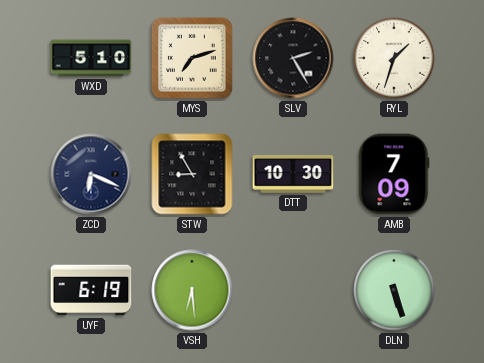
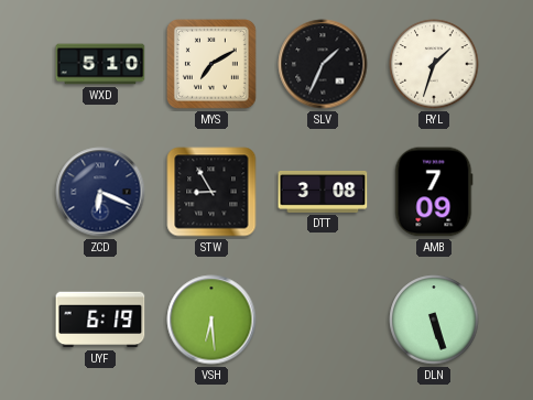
MYS: 7:12 -> 7:10 (211, 64)
SLV: 2:25 -> 1:34 (323, 64)
DTT: 10:30 -> 3:08 (323, 193)
